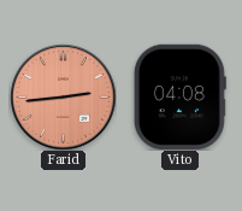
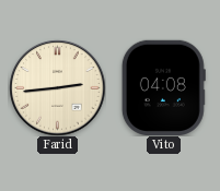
Farid dial: salmon -> cream (57, 87)
